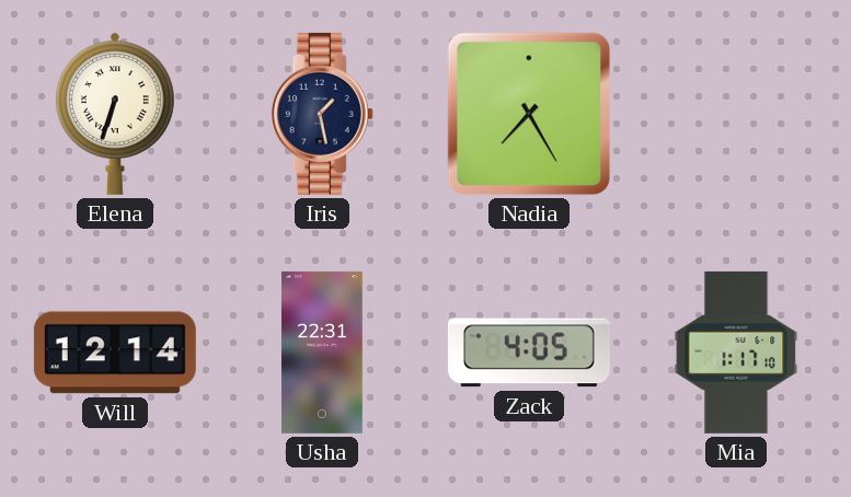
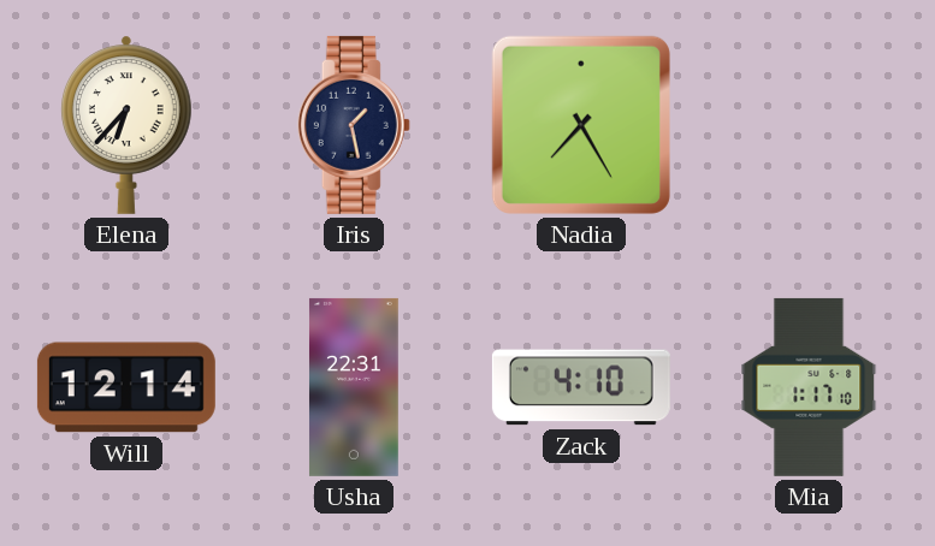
Elena: 6:33 -> 6:37 (128, 125)
Zack: 4:05 -> 4:10 (581, 387)
